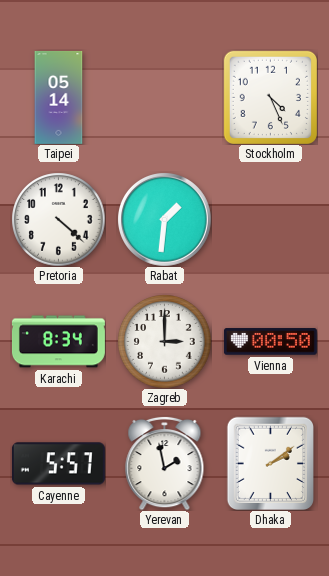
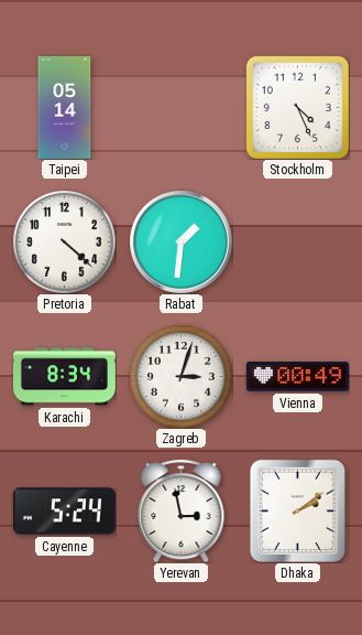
Zagreb: 3:00 -> 3:03 (180, 376)
Vienna: 00:50 -> 00:49 (297, 377)
Cayenne: 5:57 -> 5:24 (64, 512)
Yerevan: 1:58 -> 2:58 (182, 510)
